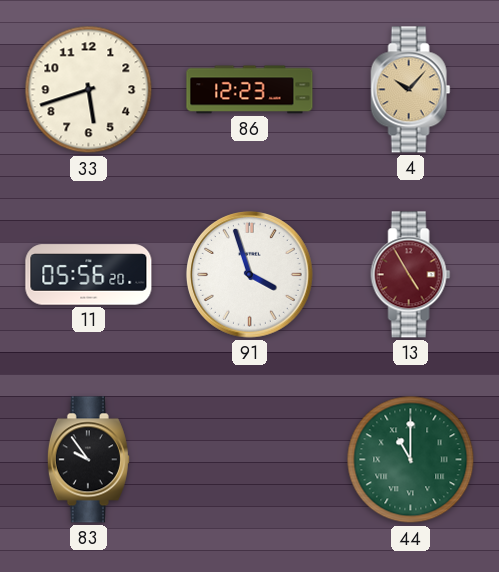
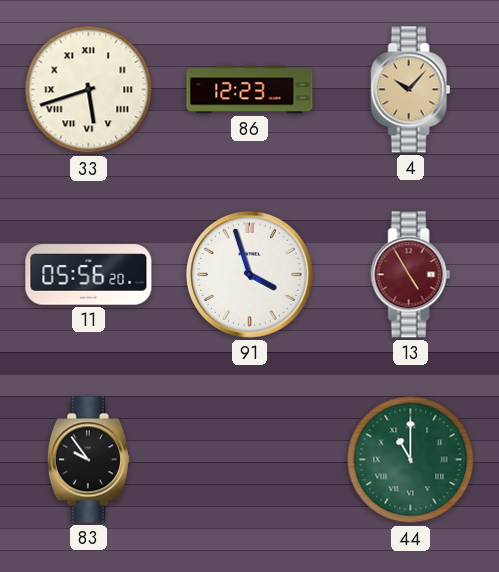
33 numerals: Arabic -> Roman (89, 90)
